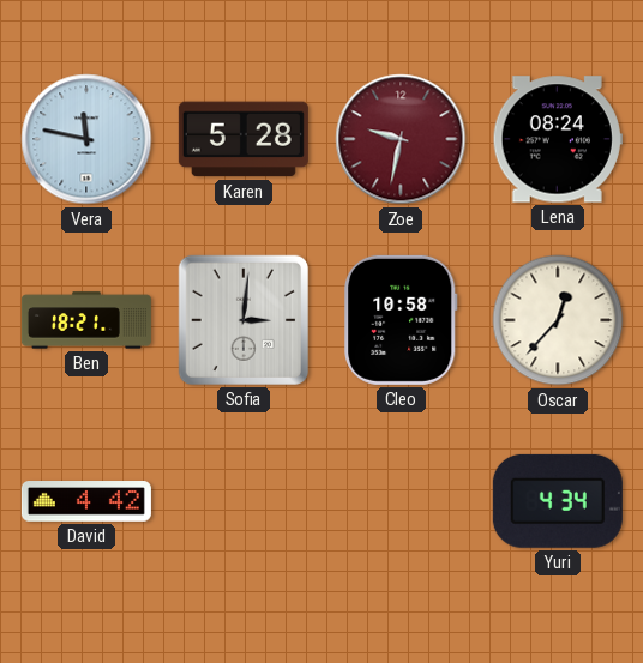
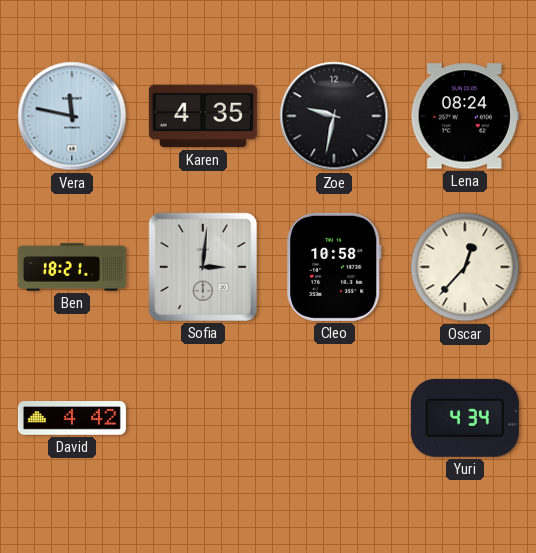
Karen: 5:28 -> 4:35 (203, 116)
Zoe dial: burgundy -> black (334, 116)
